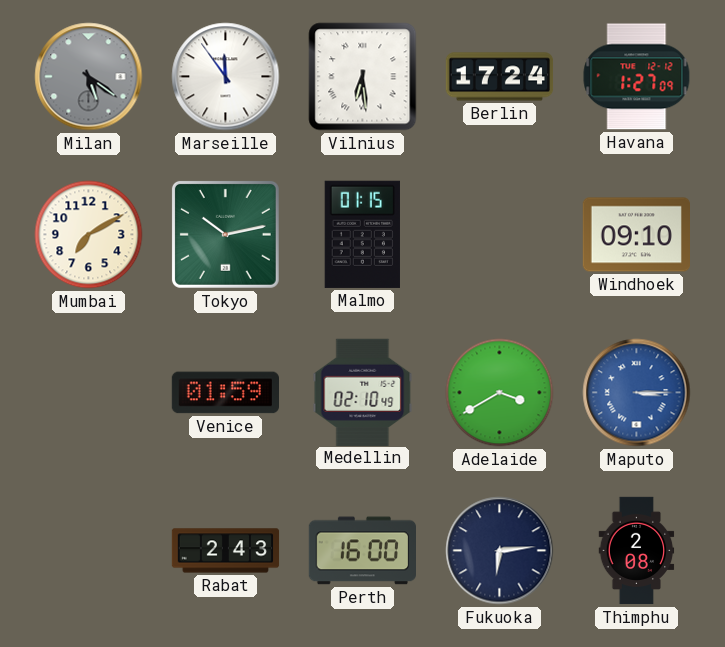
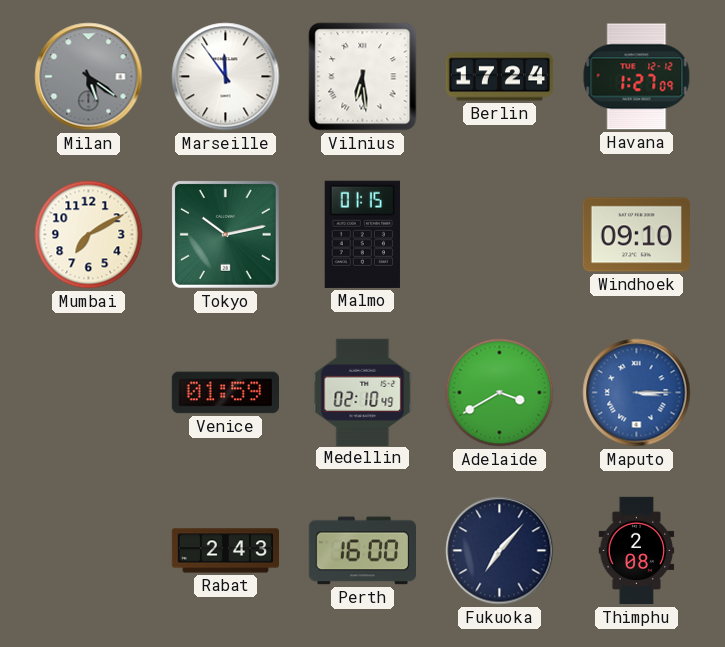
Fukuoka: 6:14 -> 7:07 (500, 551)
